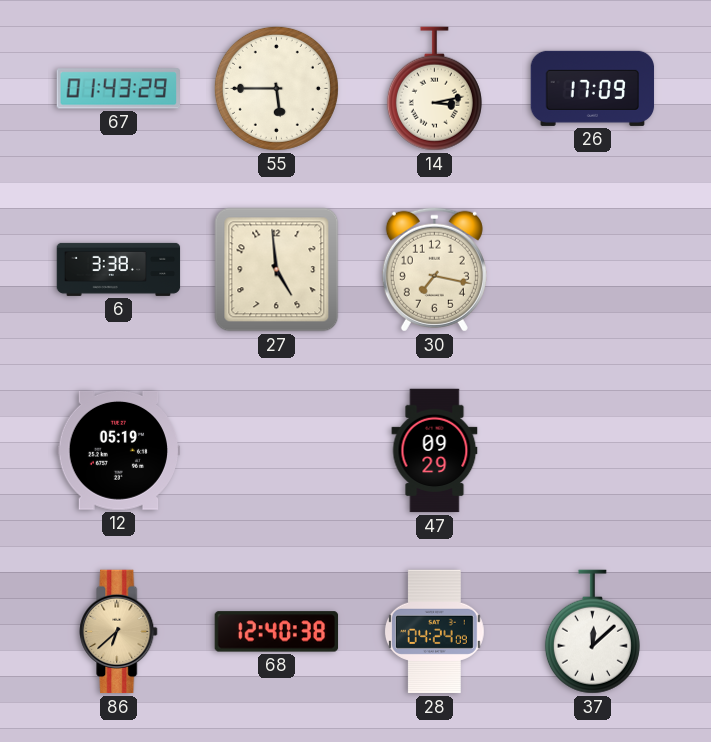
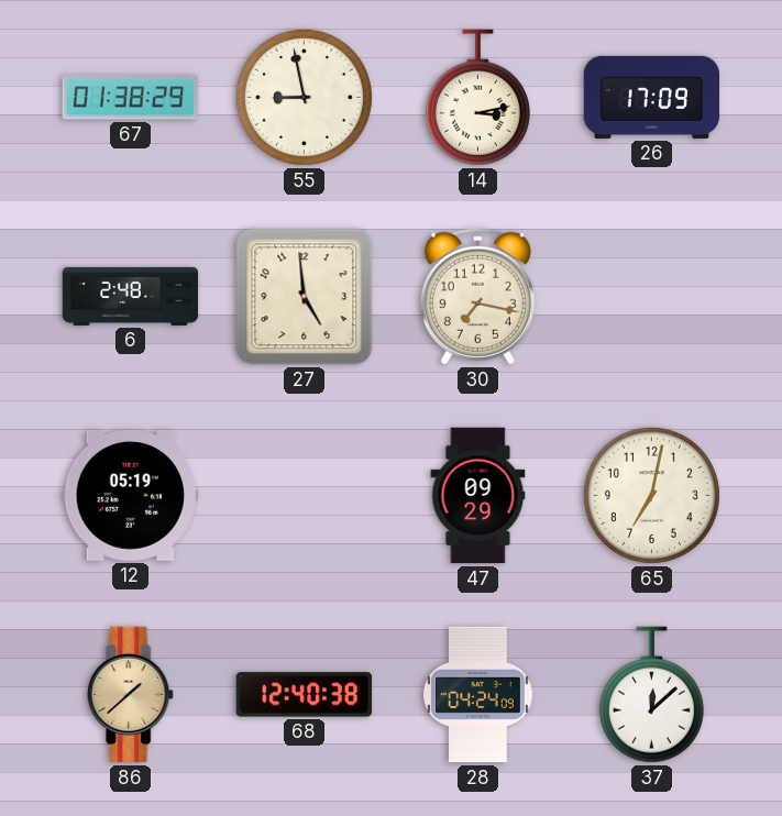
67: 01:43 -> 01:38 (131, 98)
55: 5:45 -> 8:58 (304, 97)
6: 3:38 -> 2:48 (131, 296)
65: none -> 7:02 (651, 495)
86: 6:38 -> 1:38 (131, 695)
